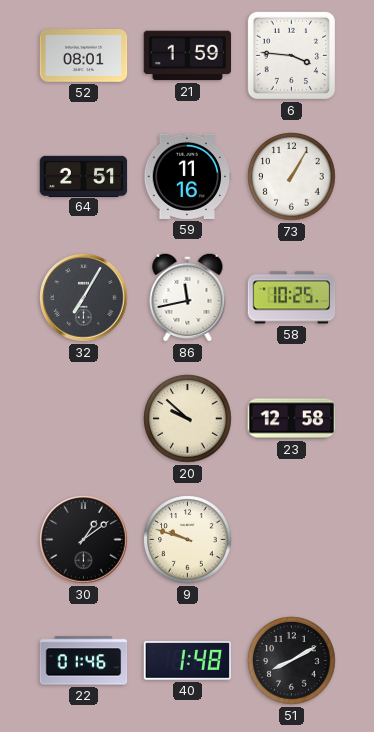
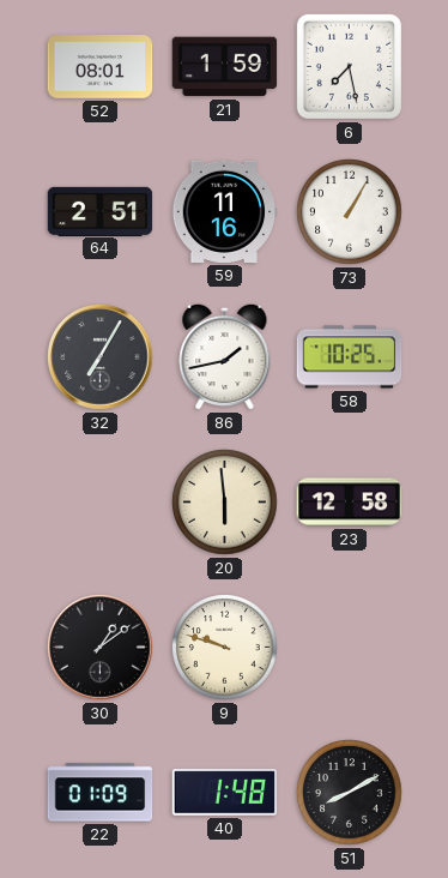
6: 3:46 -> 7:28 (349, 66)
86: 11:43 -> 1:43 (225, 356)
20: 9:52 -> 5:59 (225, 503)
22: 01:46 -> 01:09 (101, 793)
